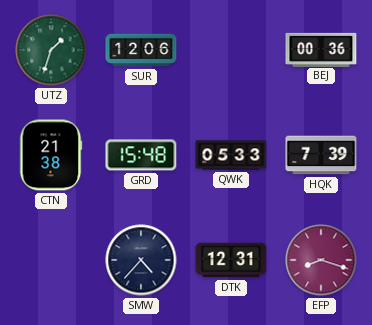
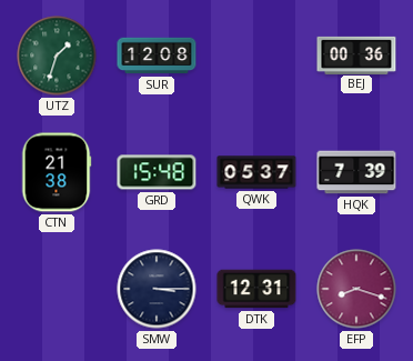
SUR: 12:06 -> 12:08 (157, 56)
QWK: 05:33 -> 05:37 (256, 172)
SMW: 4:37 -> 3:15 (157, 289)
